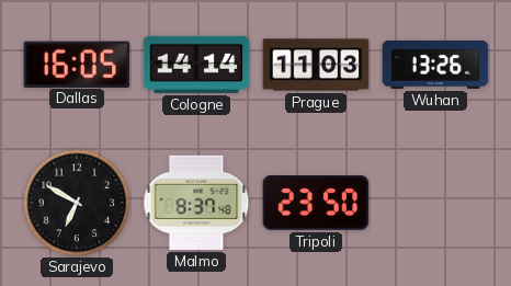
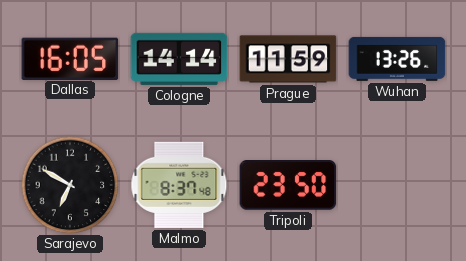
Prague: 11:03 -> 11:59 (288, 59)
